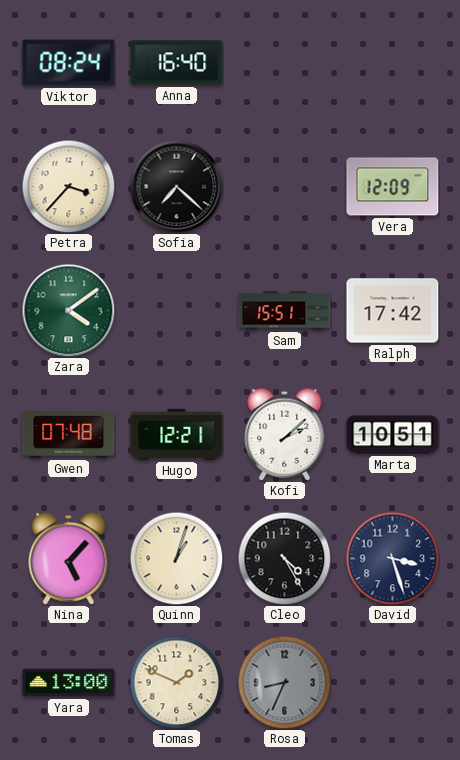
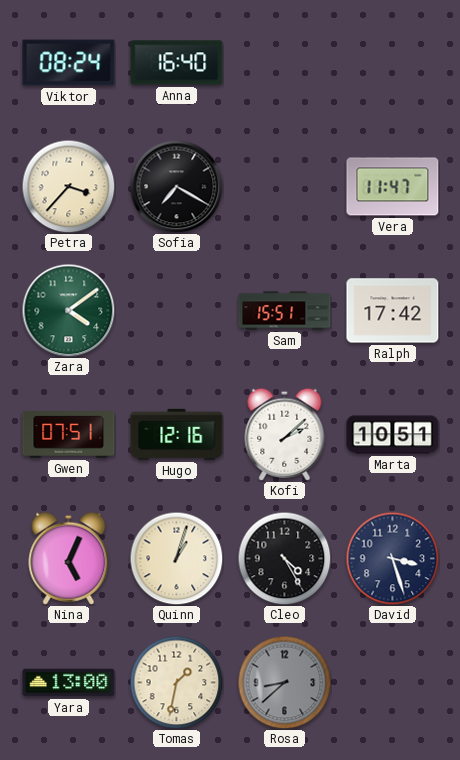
Sofia: 7:22 -> 7:20 (176, 186)
Vera: 12:09 -> 11:47 (393, 187)
Gwen: 07:48 -> 07:51 (69, 435)
Hugo: 12:21 -> 12:16 (177, 434)
Nina: 5:07 -> 5:04 (69, 558)
Tomas: 1:49 -> 1:32 (176, 682)
Rosa: 8:34 -> 8:38 (284, 682)
